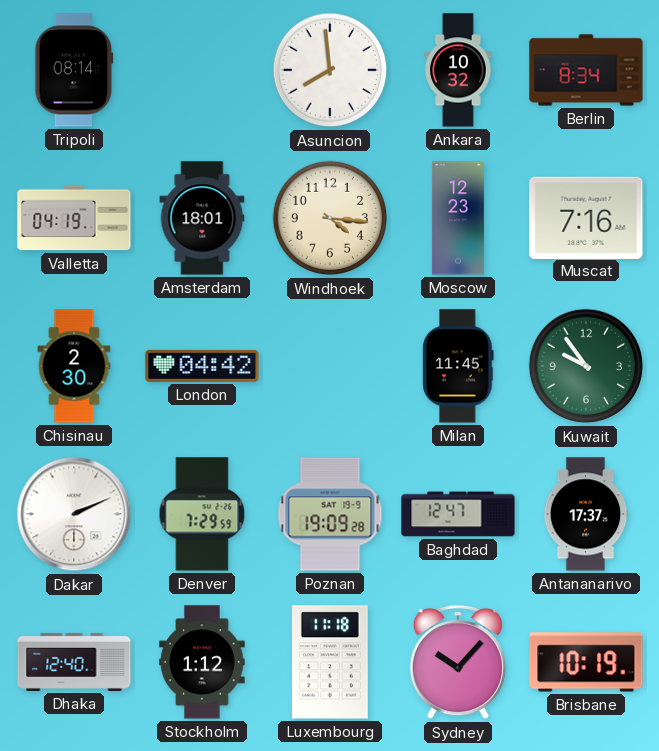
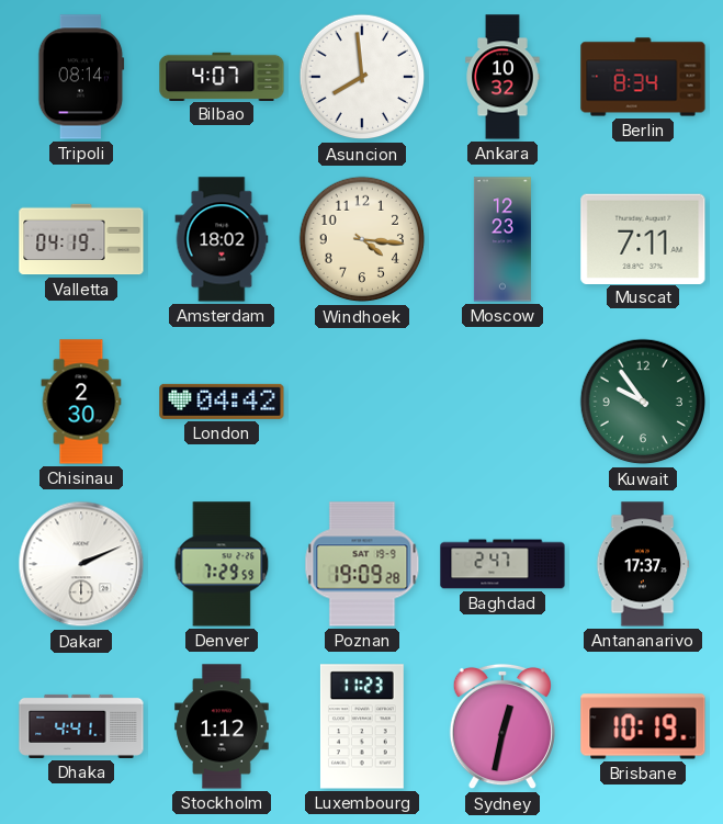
Bilbao: none -> 4:07 (222, 76)
Amsterdam: 18:01 -> 18:02 (222, 239)
Muscat: 7:16 -> 7:11 (643, 238)
Milan: 11:45 -> none (458, 366)
Baghdad: 12:47 -> 2:47 (502, 564)
Dhaka: 12:40 -> 4:41 (81, 726)
Luxembourg: 11:18 -> 11:23 (362, 726)
Sydney: 10:07 -> 12:32 (502, 726)
